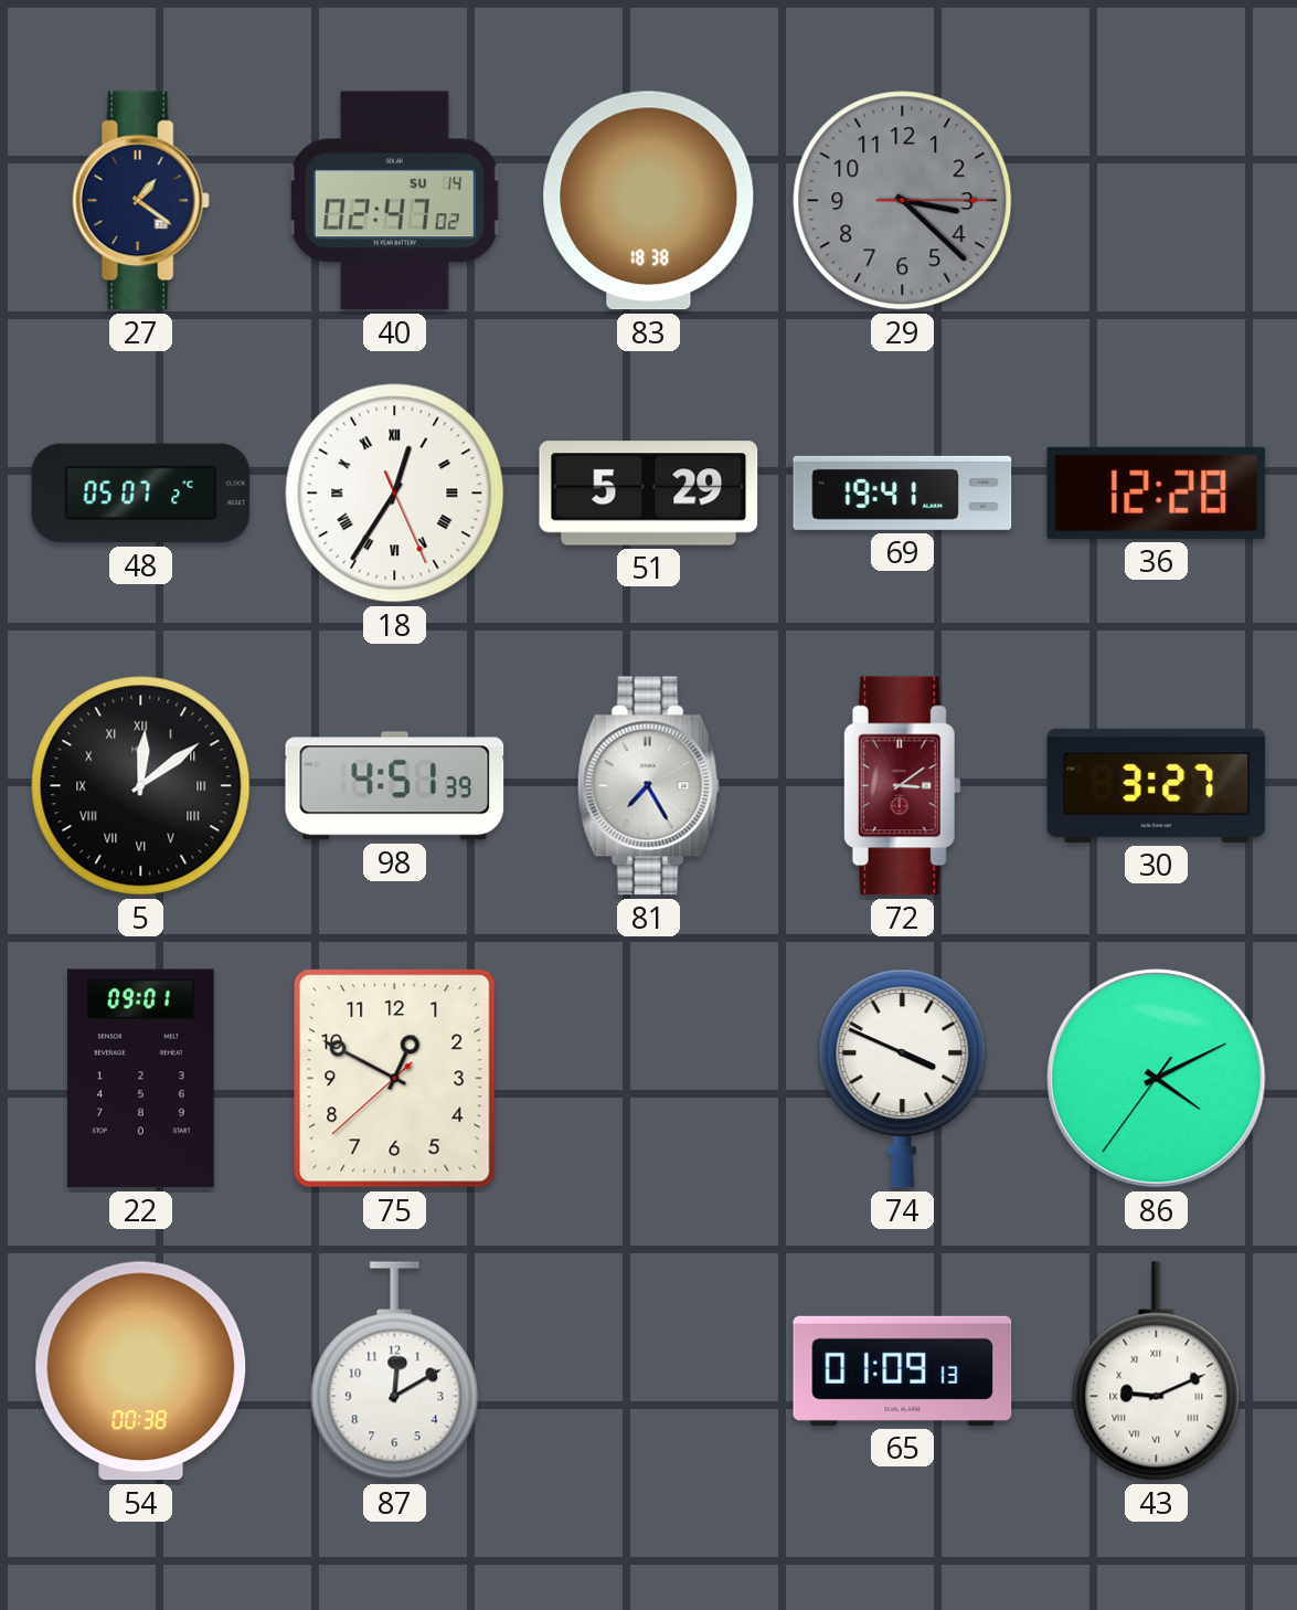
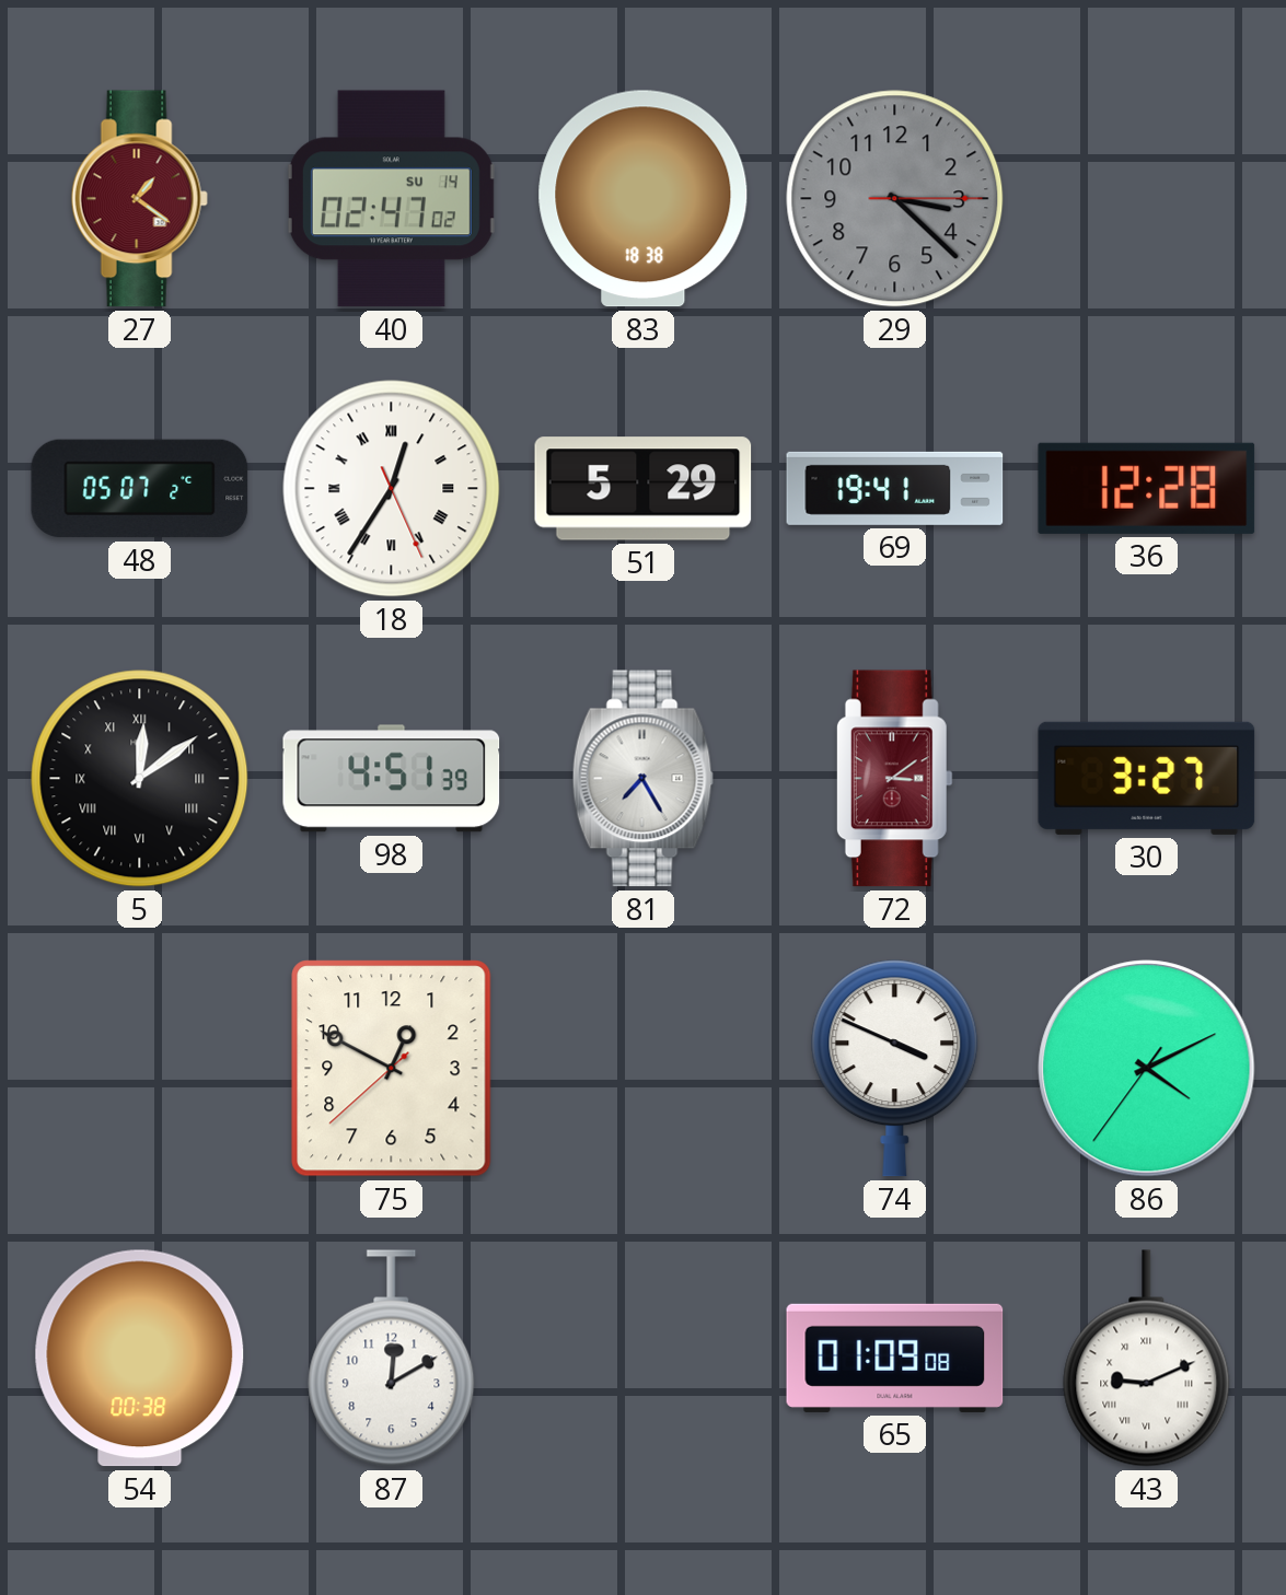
27 dial: navy -> burgundy (139, 199)
22: 09:01 -> none (141, 1079)
65: 01:09:13 -> 01:09:08 (895, 1358)
